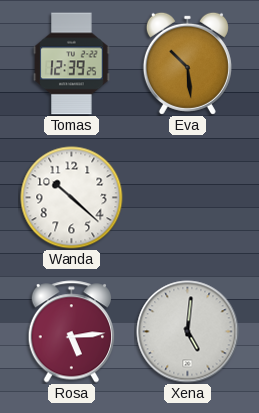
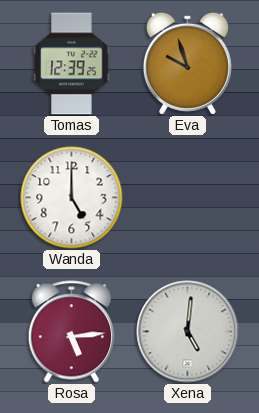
Eva: 10:29 -> 9:57 (187, 63)
Wanda: 10:22 -> 5:00 (72, 198)
